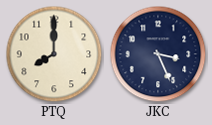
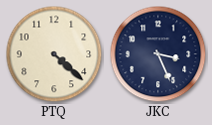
PTQ: 8:00 -> 4:22 (54, 54)
